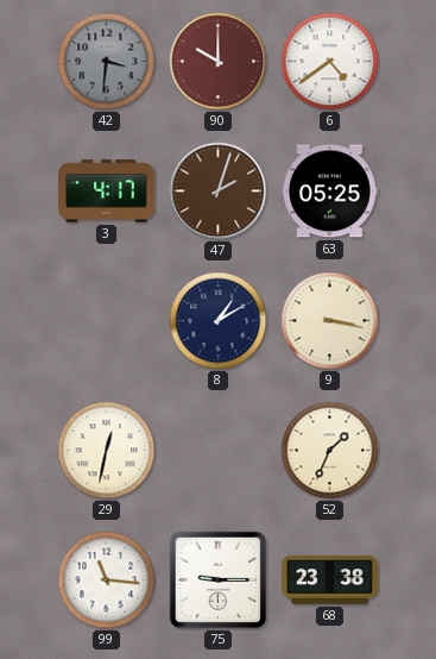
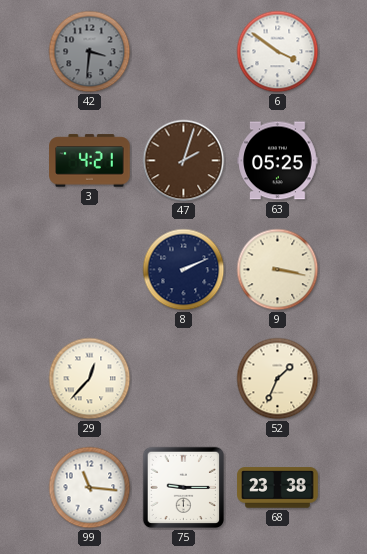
90: 10:00 -> none (219, 62)
6: 4:39 -> 3:51 (278, 52)
3: 4:17 -> 4:21 (90, 161)
8: 1:10 -> 2:11 (184, 270)
29: 12:32 -> 12:37 (90, 379)
